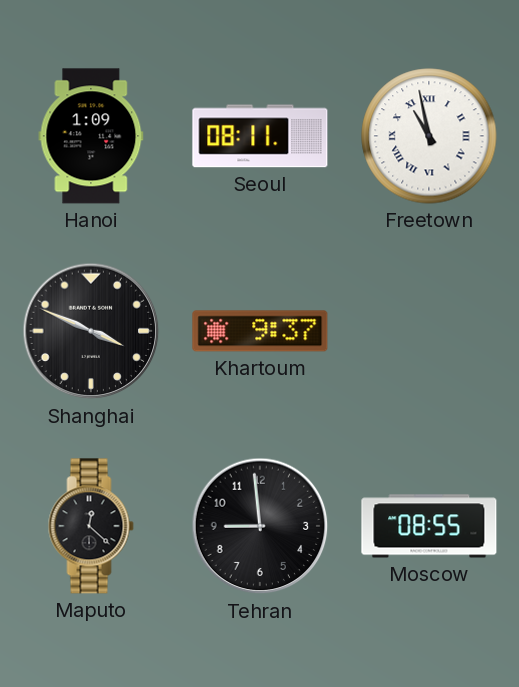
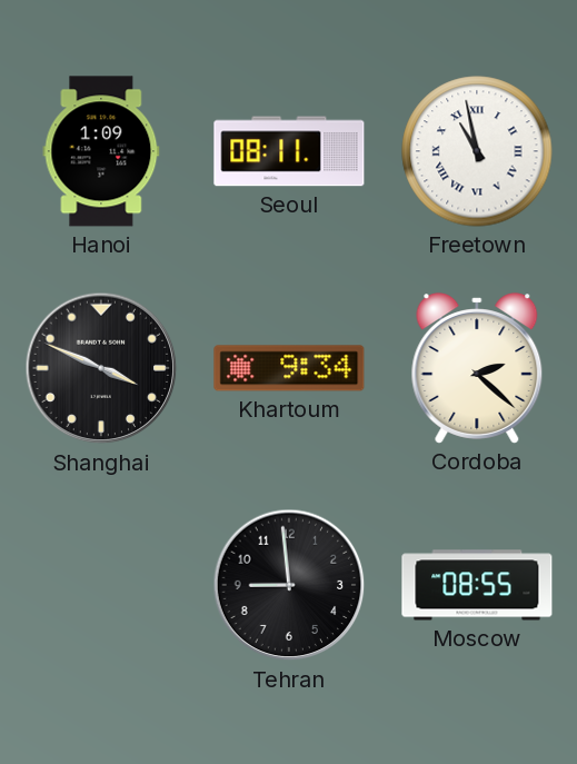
Khartoum: 9:37 -> 9:34 (289, 368)
Cordoba: none -> 2:22 (477, 368)
Maputo: 12:22 -> none (91, 526)
